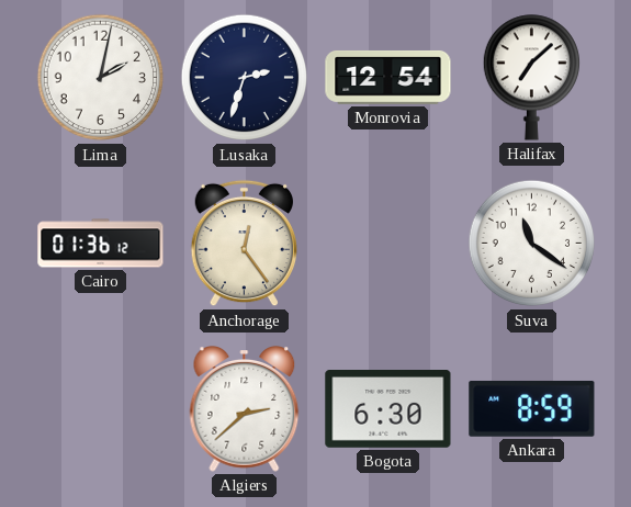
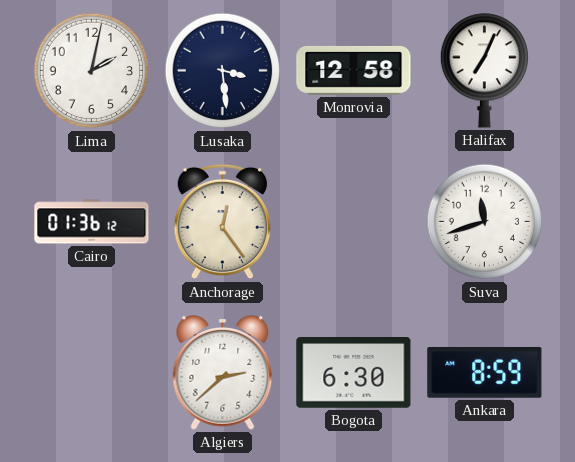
Lusaka: 2:33 -> 3:29 (223, 71)
Monrovia: 12:54 -> 12:58 (354, 70)
Halifax: 7:08 -> 7:04 (484, 71)
Suva: 11:21 -> 11:42 (485, 222)
